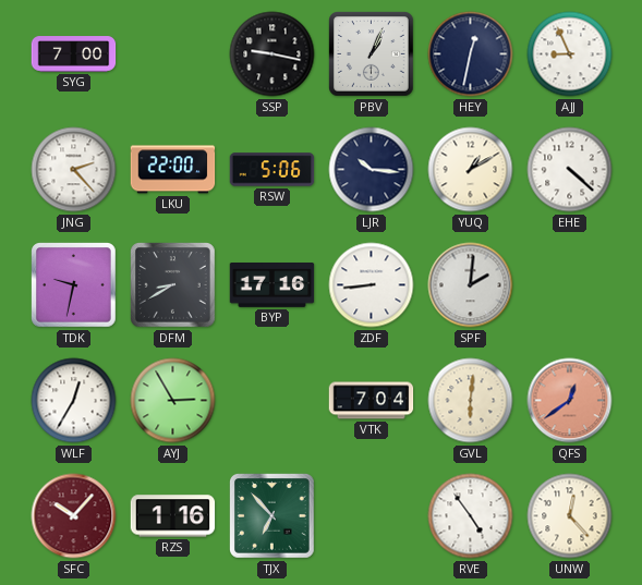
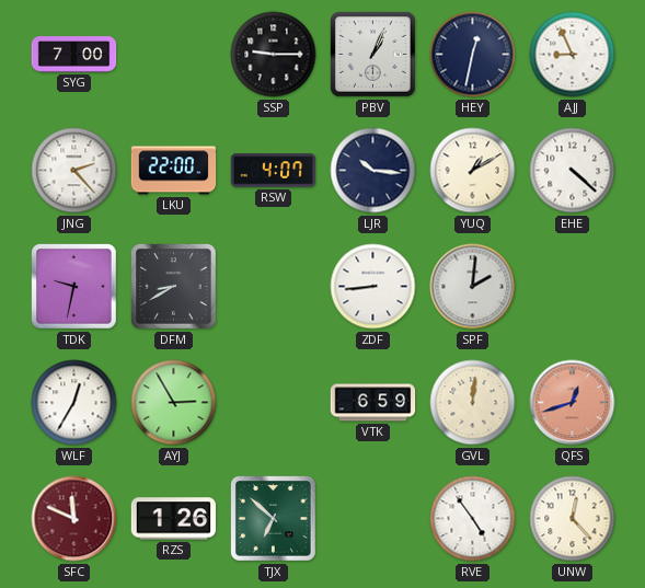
SSP: 9:17 -> 9:15 (274, 55)
RSW: 5:06 -> 4:07 (274, 171)
BYP: 17:16 -> none (272, 285)
VTK: 7:04 -> 6:59 (373, 403)
GVL: 6:01 -> 12:01 (473, 403)
QFS: 12:39 -> 12:42 (573, 403)
SFC: 10:07 -> 11:49 (74, 519)
RZS: 1:16 -> 1:26 (174, 519)
TJX: 6:53 -> 6:52 (274, 519)
